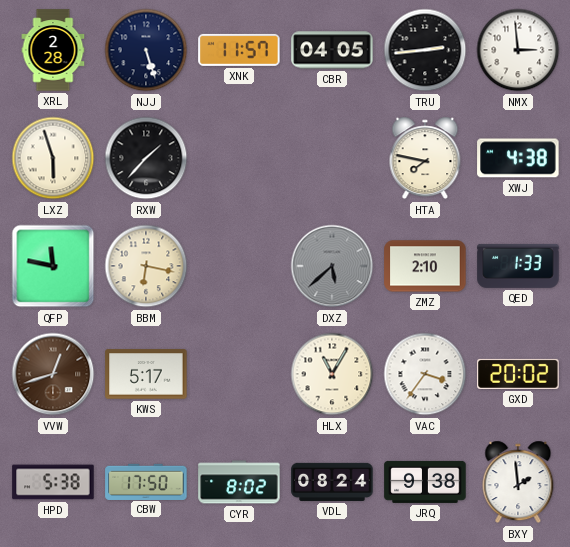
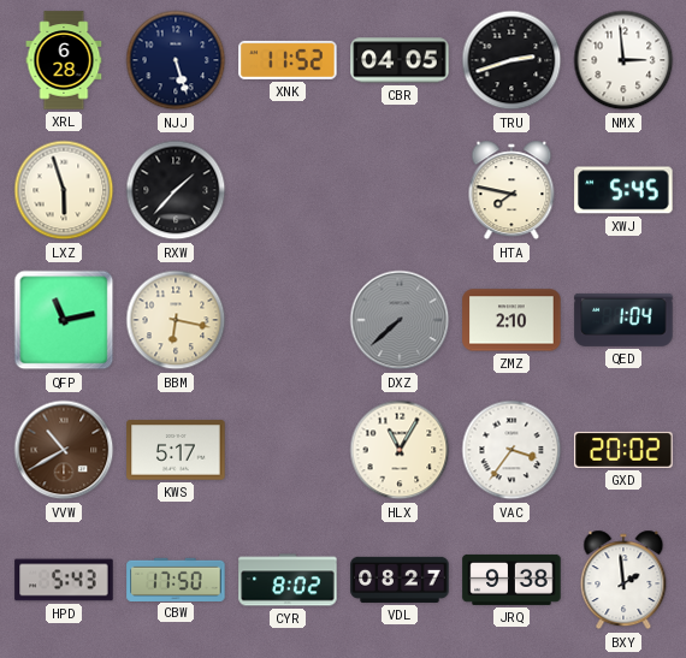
XRL: 2:28 -> 6:28 (64, 60)
XNK: 11:57 -> 11:52 (288, 60)
TRU: 2:44 -> 2:42 (511, 60)
XWJ: 4:38 -> 5:45 (623, 190)
QFP: 11:47 -> 11:13 (64, 320)
DXZ: 5:38 -> 7:38 (400, 320)
QED: 1:33 -> 1:04 (623, 320)
VVW: 12:42 -> 10:40 (64, 450)
HPD: 5:38 -> 5:43 (64, 580)
VDL: 08:24 -> 08:27 (400, 580)
